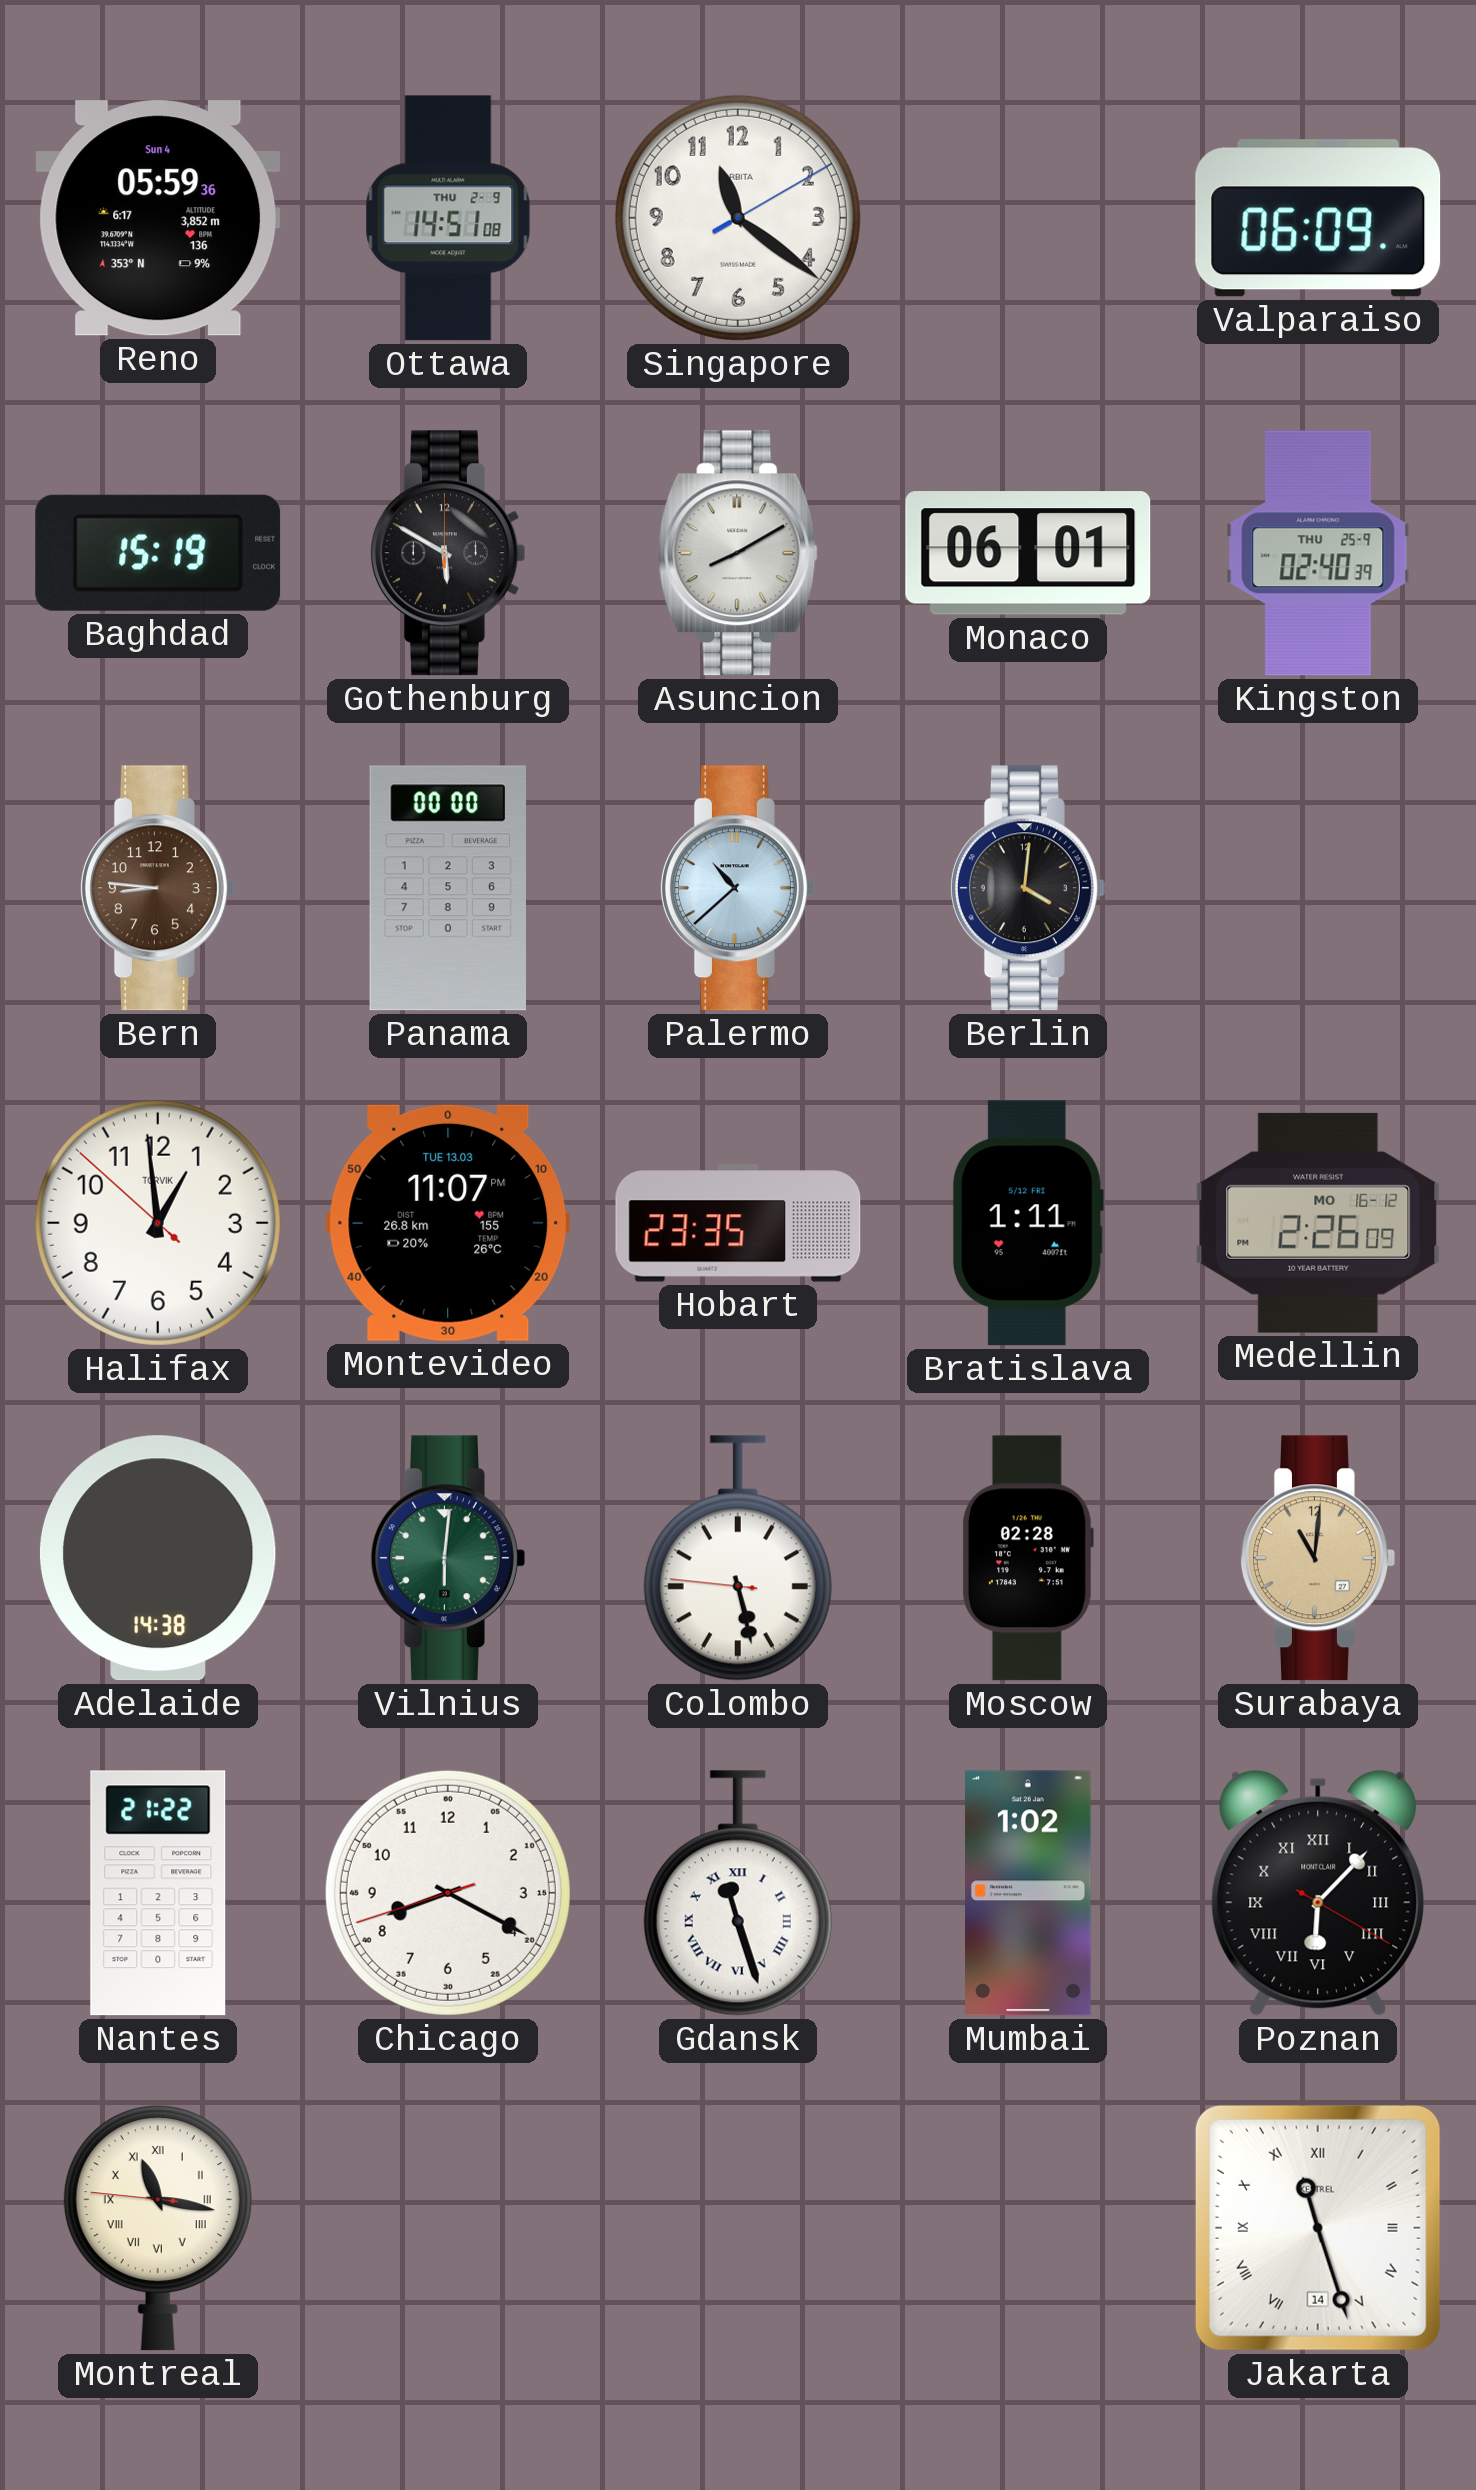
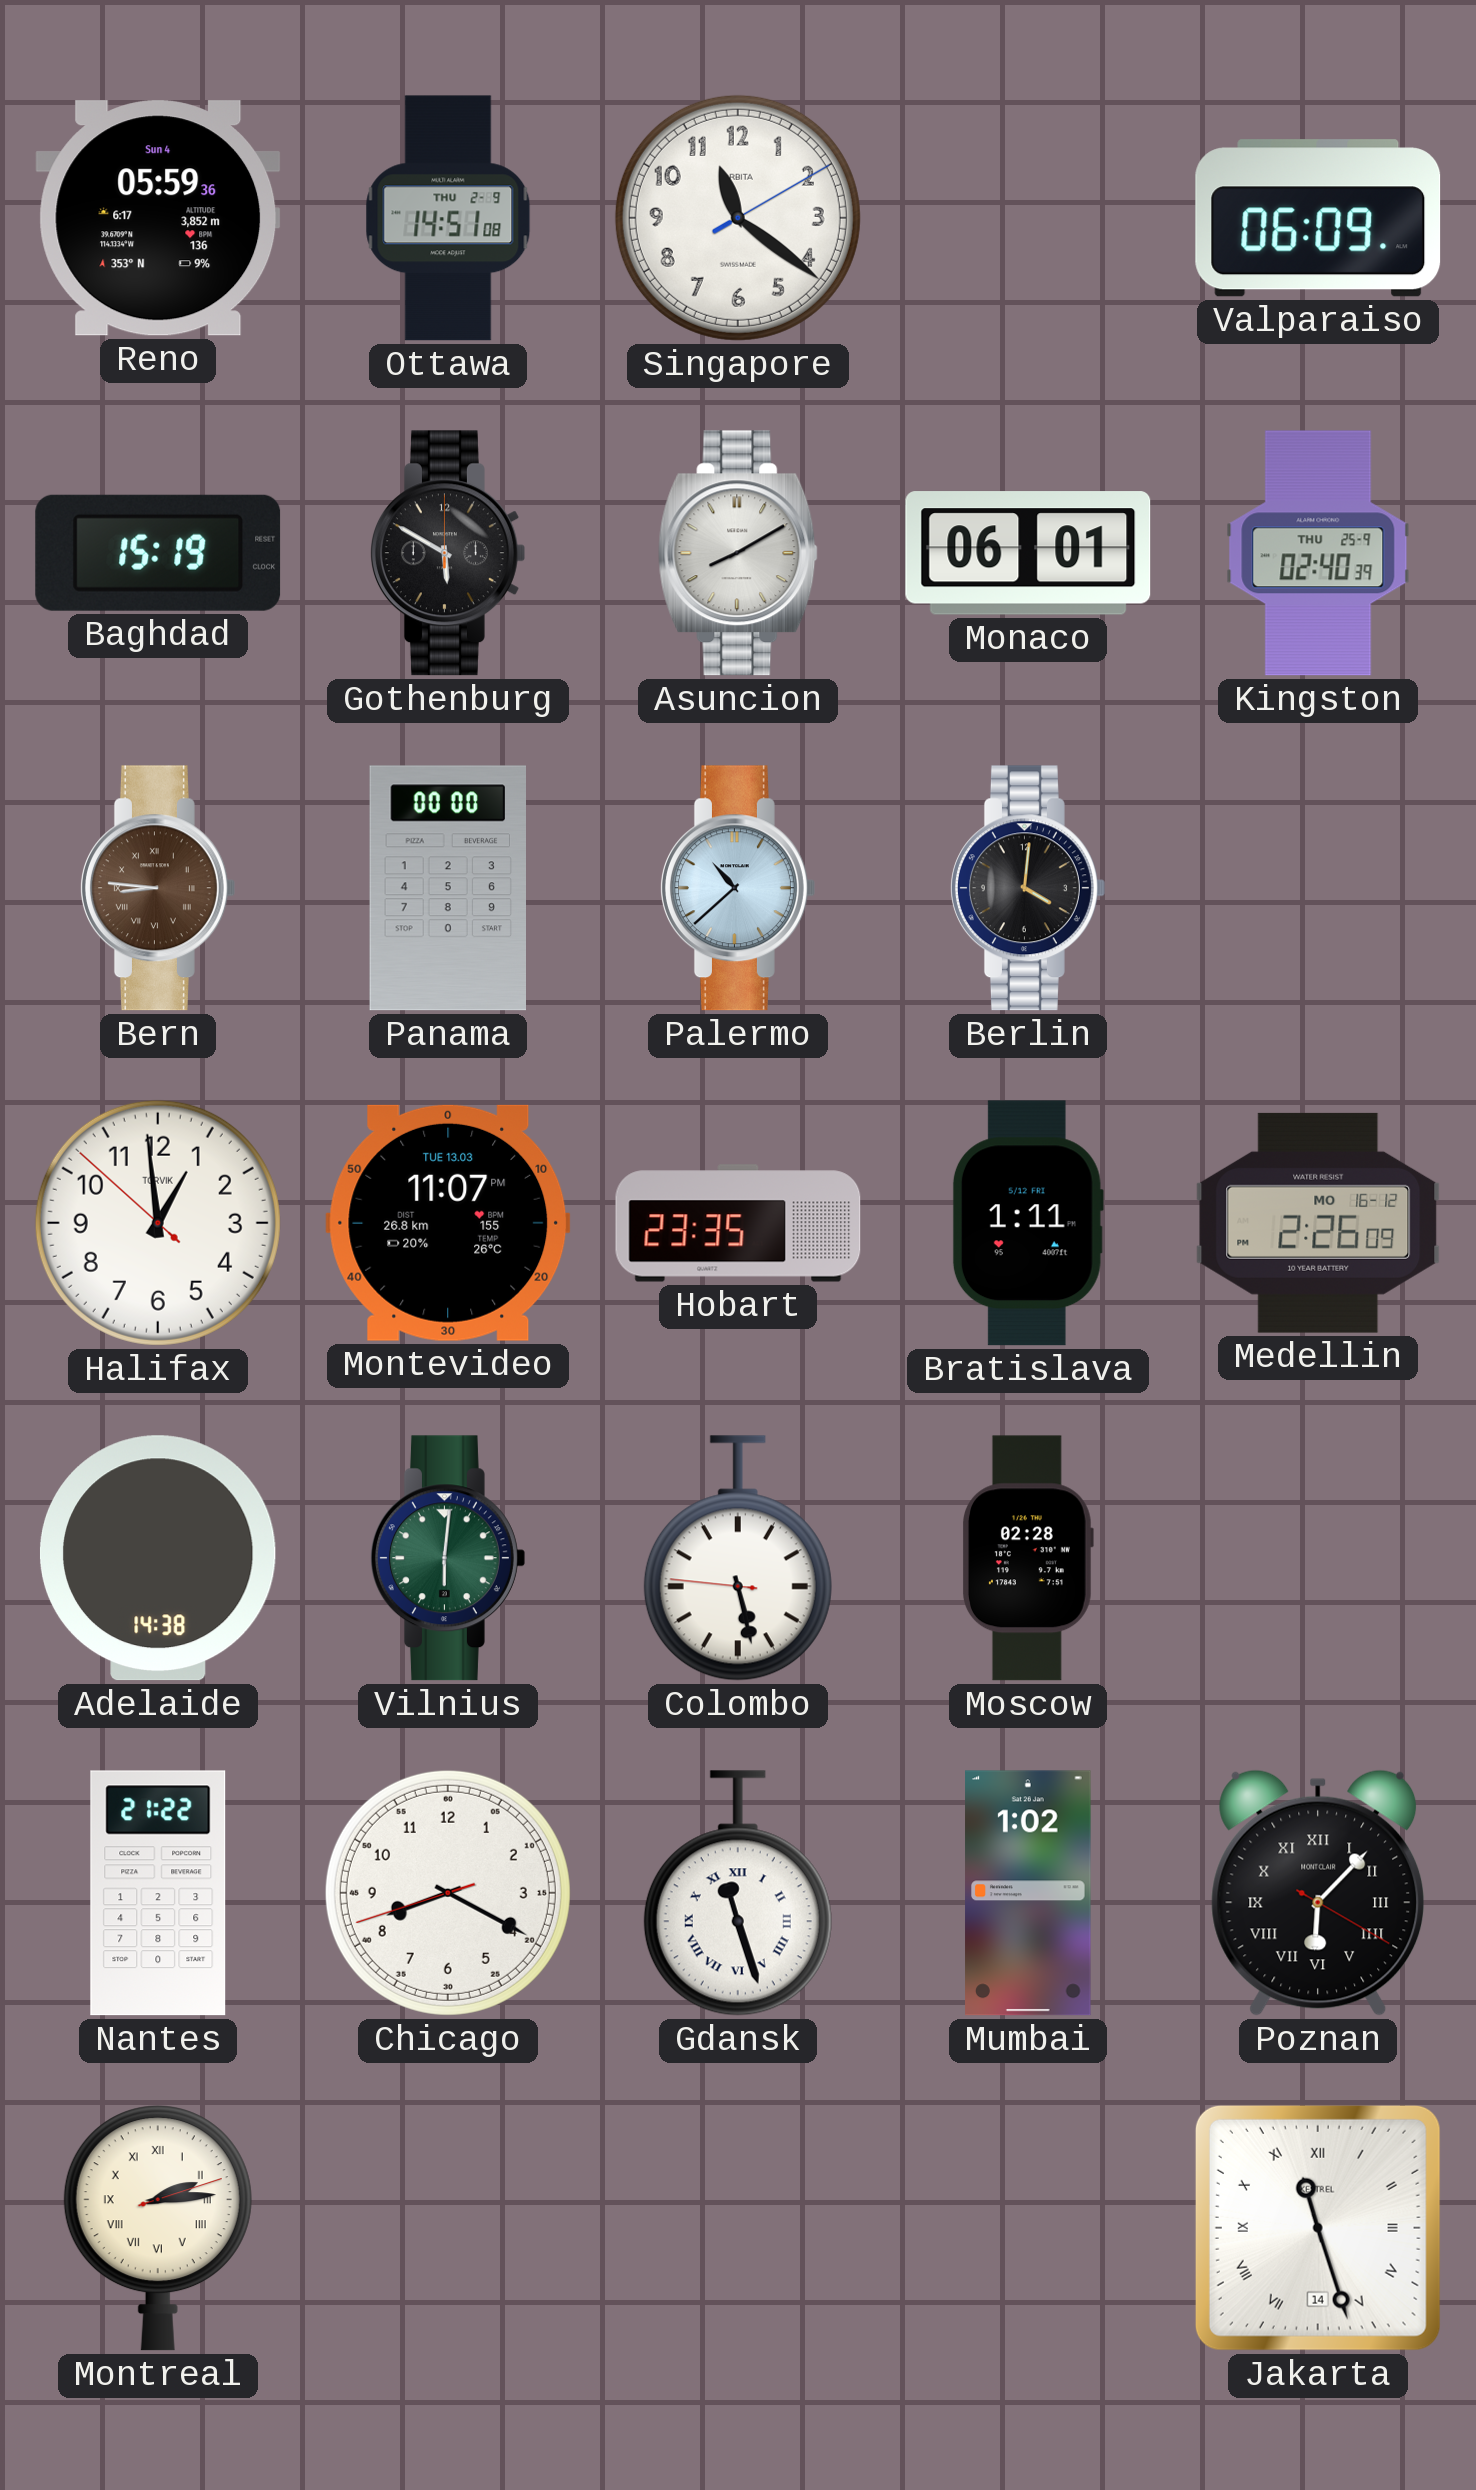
Bern numerals: Arabic -> Roman (157, 888)
Surabaya: 11:01 -> none (1317, 1558)
Montreal: 11:16 -> 2:14 (158, 2228)
